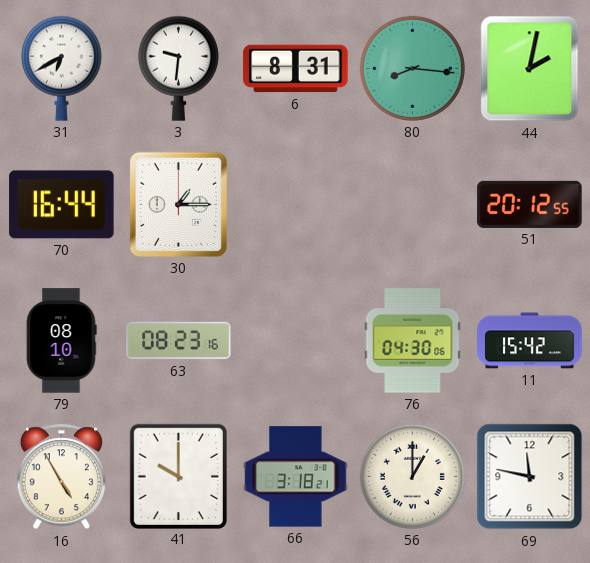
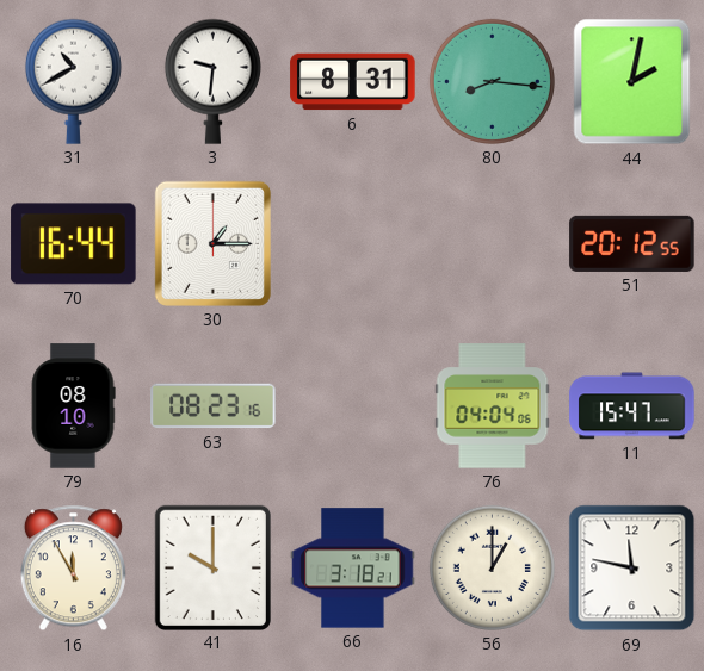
31: 6:40 -> 10:40 (73, 81)
76: 04:30 -> 04:04 (493, 406)
11: 15:42 -> 15:47 (632, 406)
16: 4:55 -> 11:55 (73, 569)
